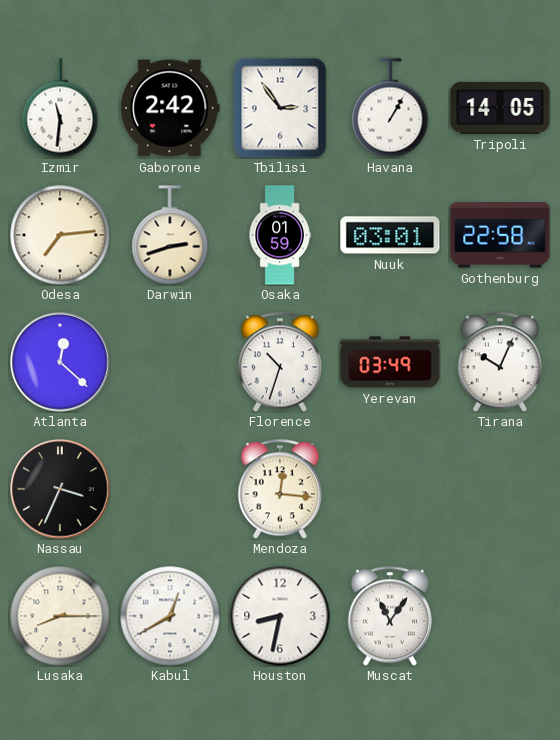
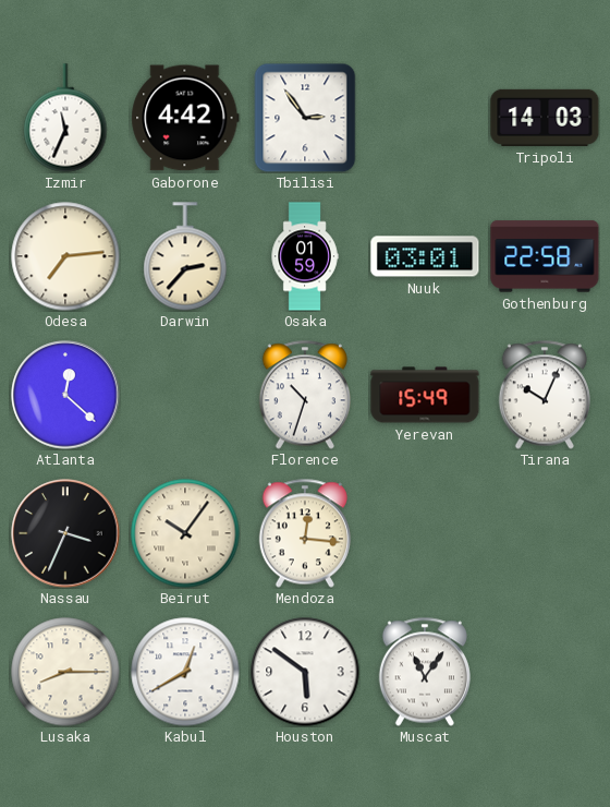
Izmir: 11:31 -> 11:34 (65, 118)
Gaborone: 2:42 -> 4:42 (185, 118)
Havana: 1:05 -> none (390, 108)
Tripoli: 14:05 -> 14:03 (545, 118)
Darwin: 2:42 -> 2:37 (185, 256)
Yerevan: 03:49 -> 15:49 (425, 395)
Beirut: none -> 10:06 (185, 533)
Houston: 8:32 -> 5:51 (305, 672)
